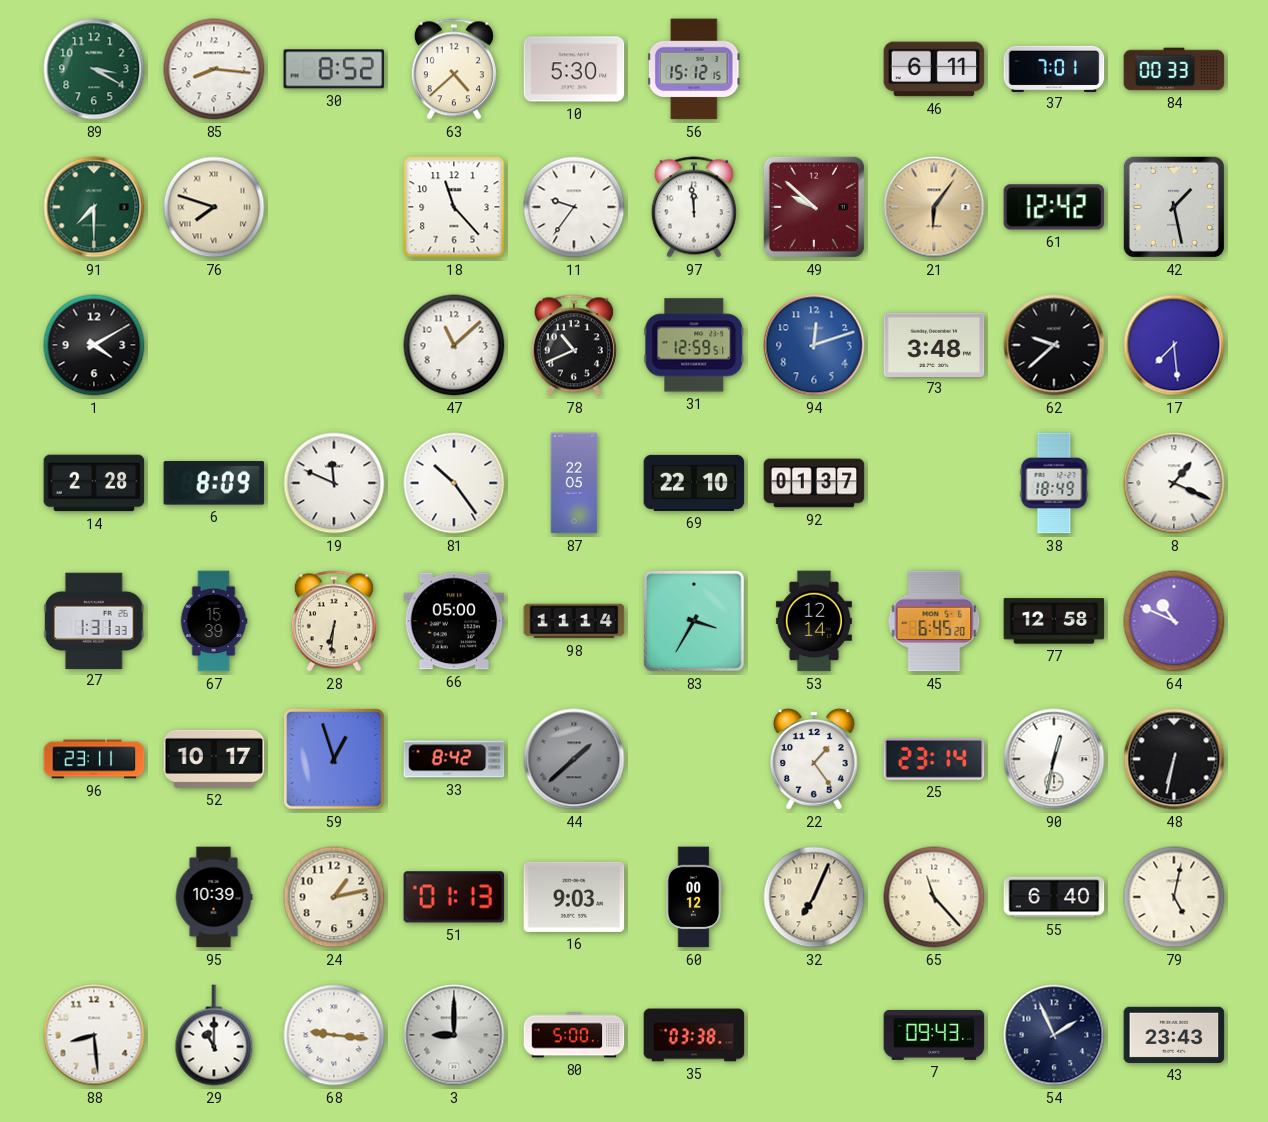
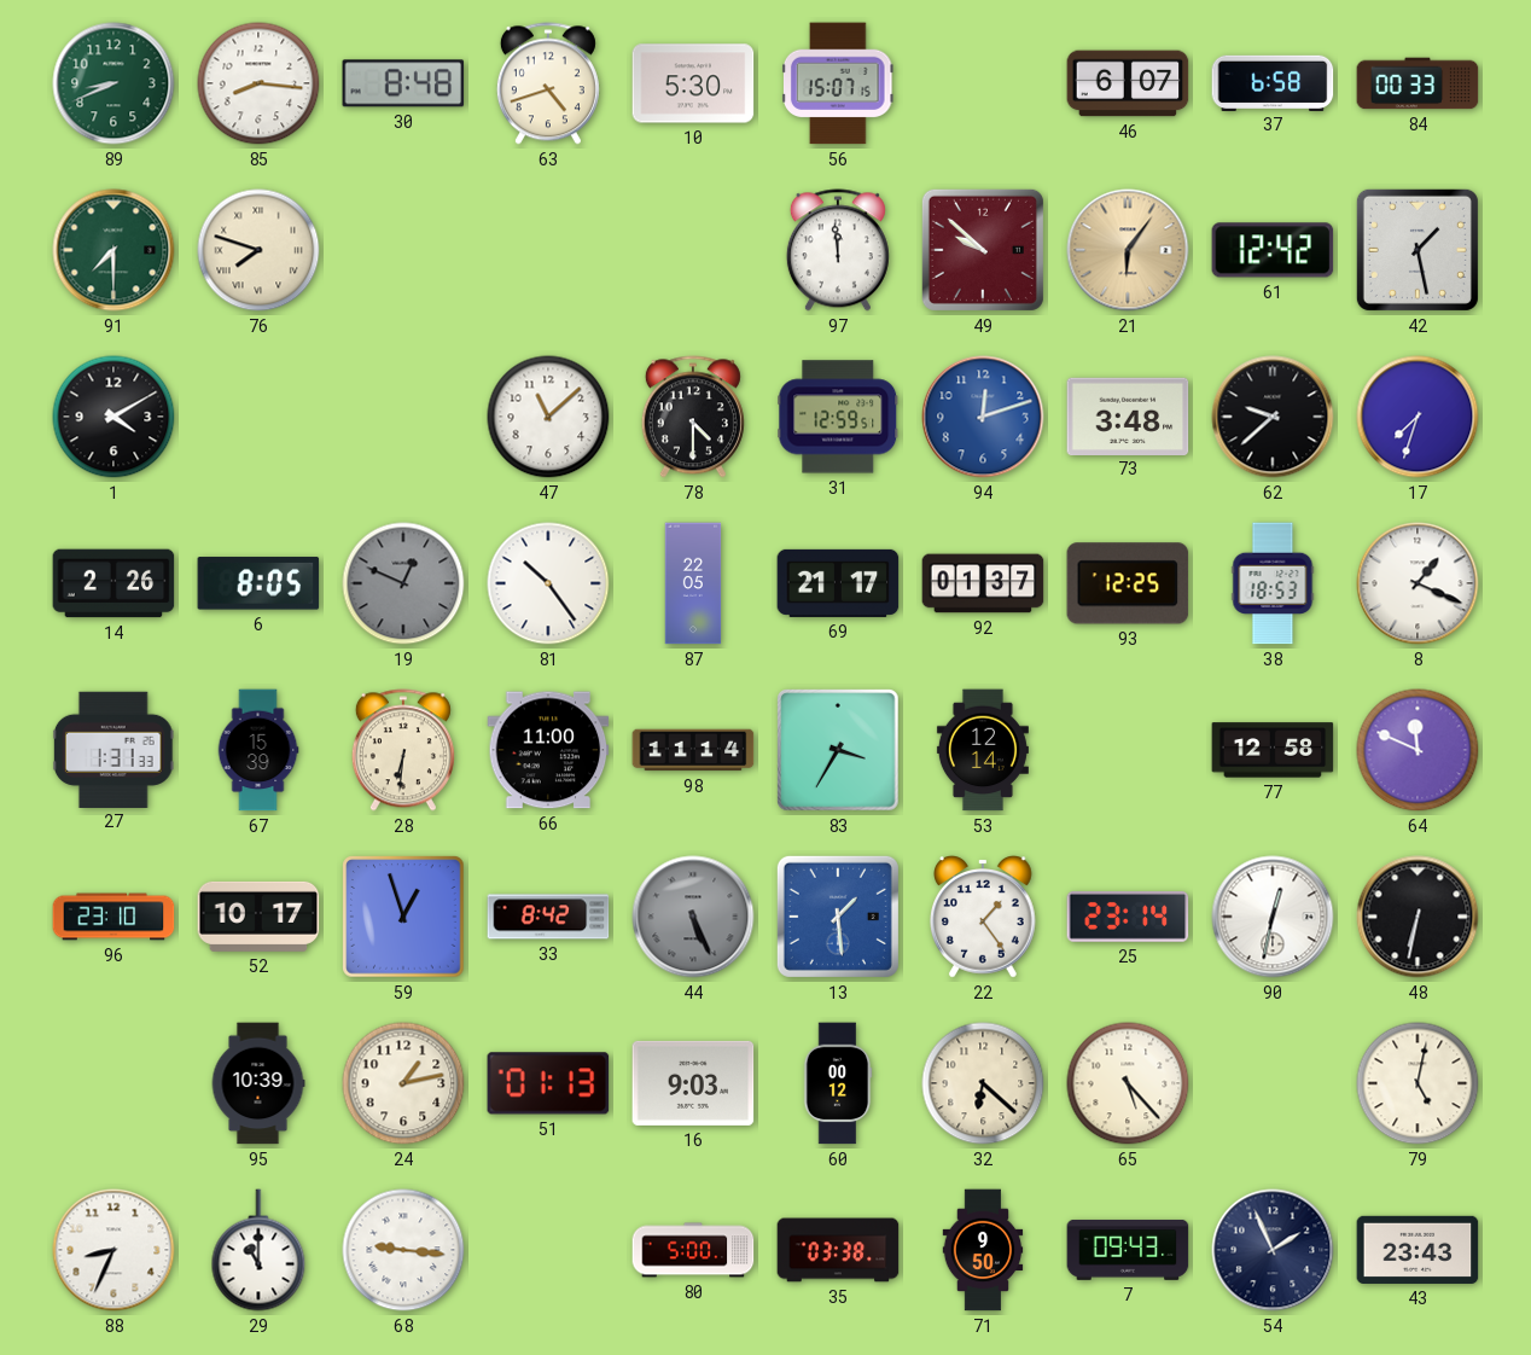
89: 3:20 -> 8:41 (113, 83)
30: 8:52 -> 8:48 (403, 83)
63: 4:38 -> 4:42 (548, 83)
56: 15:12 -> 15:07 (838, 83)
46: 6:11 -> 6:07 (1128, 83)
37: 7:01 -> 6:58 (1273, 82)
18: 11:23 -> none (454, 207)
11: 9:36 -> none (574, 207)
78: 10:41 -> 4:30 (693, 417)
17: 7:29 -> 7:33 (1418, 417)
14: 2:28 -> 2:26 (113, 583)
6: 8:09 -> 8:05 (258, 583)
19: 11:49 -> 12:49 (403, 583)
19 dial: white -> grey (403, 583)
69: 22:10 -> 21:17 (838, 583)
93: none -> 12:25 (1128, 583)
38: 18:49 -> 18:53 (1273, 583)
66: 05:00 -> 11:00 (548, 750)
45: 6:45 -> none (934, 621)
64: 10:49 -> 11:49 (1418, 750)
96: 23:11 -> 23:10 (113, 917)
44: 1:38 -> 5:26 (693, 917)
13: none -> 1:29 (838, 917)
32: 7:04 -> 6:22 (983, 1083)
65: 11:23 -> 5:23 (1128, 1083)
55: 6:40 -> none (1054, 897)
88: 8:29 -> 8:34 (113, 1250)
3: 9:00 -> none (454, 1035)
71: none -> 9:50 (983, 1250)
